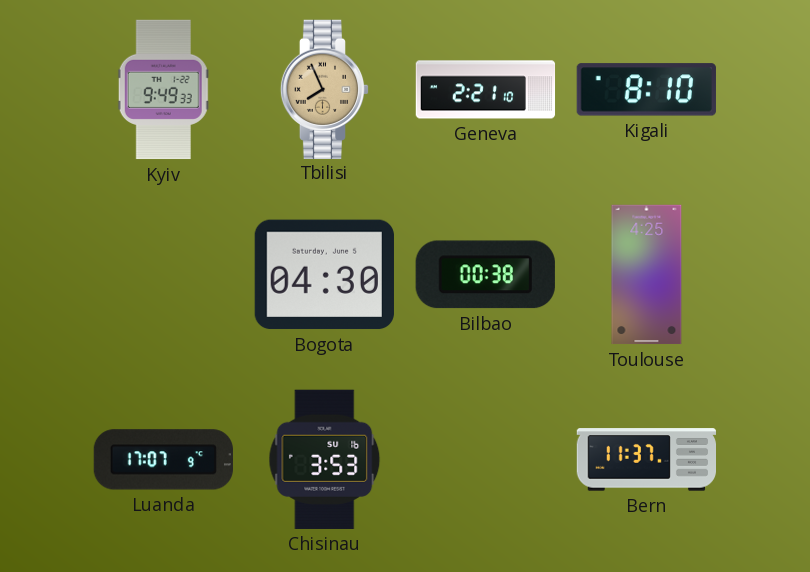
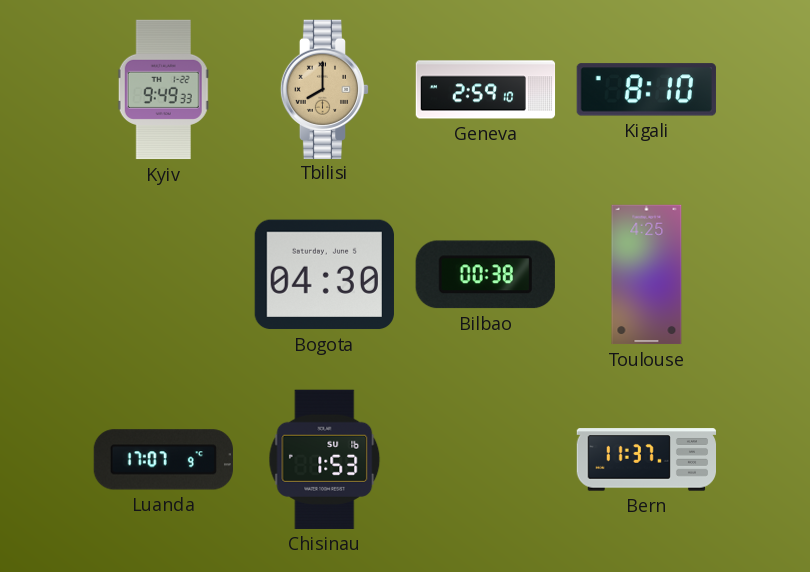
Tbilisi: 7:56 -> 8:00 (325, 89)
Geneva: 2:21 -> 2:59 (486, 90)
Chisinau: 3:53 -> 1:53 (325, 459)
